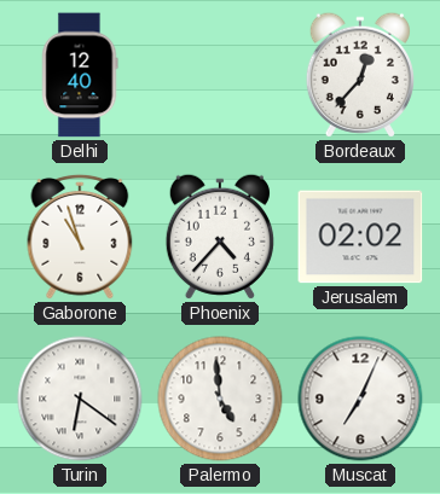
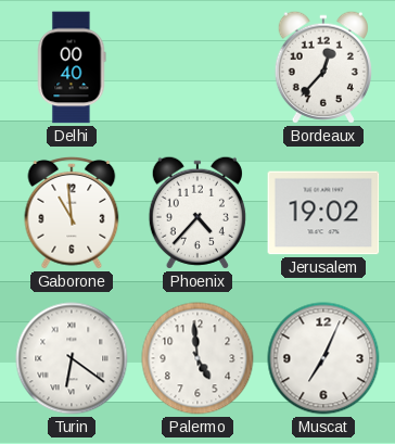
Delhi: 12:40 -> 00:40 (72, 67)
Gaborone: 10:57 -> 10:59 (72, 213)
Jerusalem: 02:02 -> 19:02 (323, 213)
